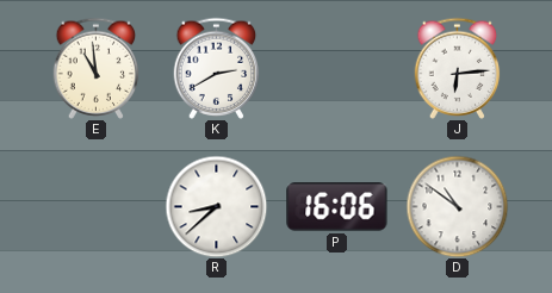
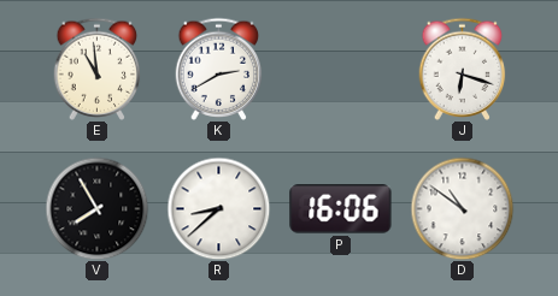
J: 6:14 -> 6:18 (463, 69)
V: none -> 7:55 (96, 208)
